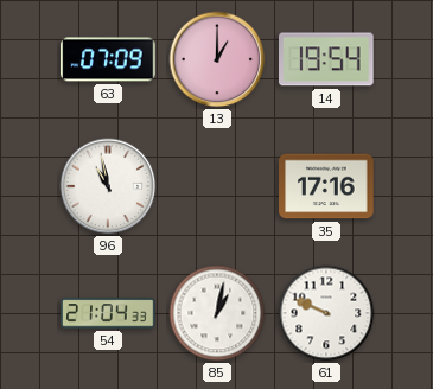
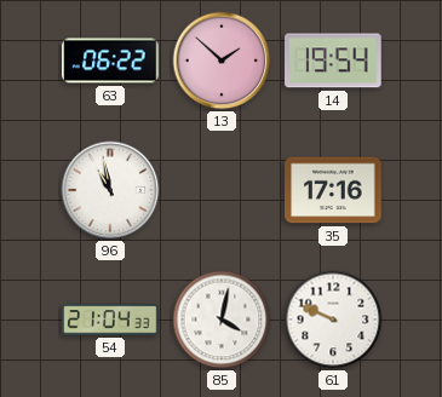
63: 07:09 -> 06:22 (110, 61)
13: 1:00 -> 1:52 (222, 61)
85: 1:02 -> 4:02 (222, 320)
